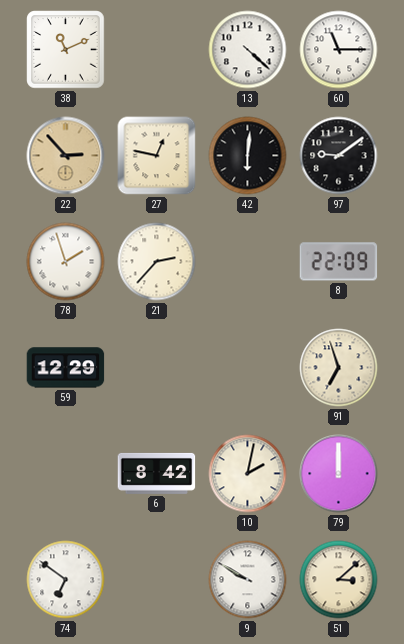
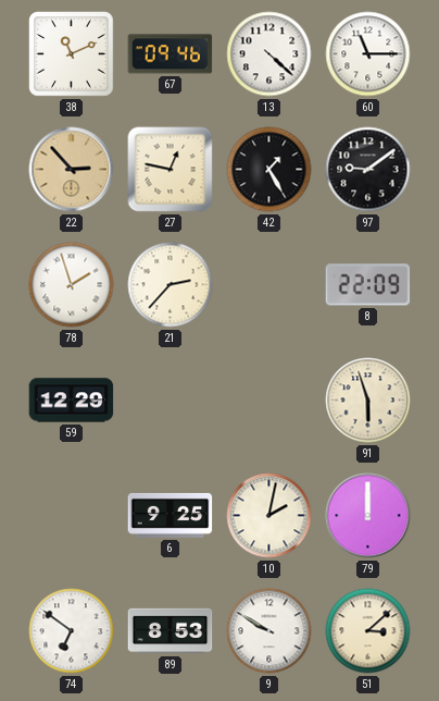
67: none -> 09:46 (171, 54)
42: 6:01 -> 1:25 (269, 170)
91: 6:57 -> 5:57 (368, 401)
6: 8:42 -> 9:25 (171, 515)
89: none -> 8:53 (171, 631)
